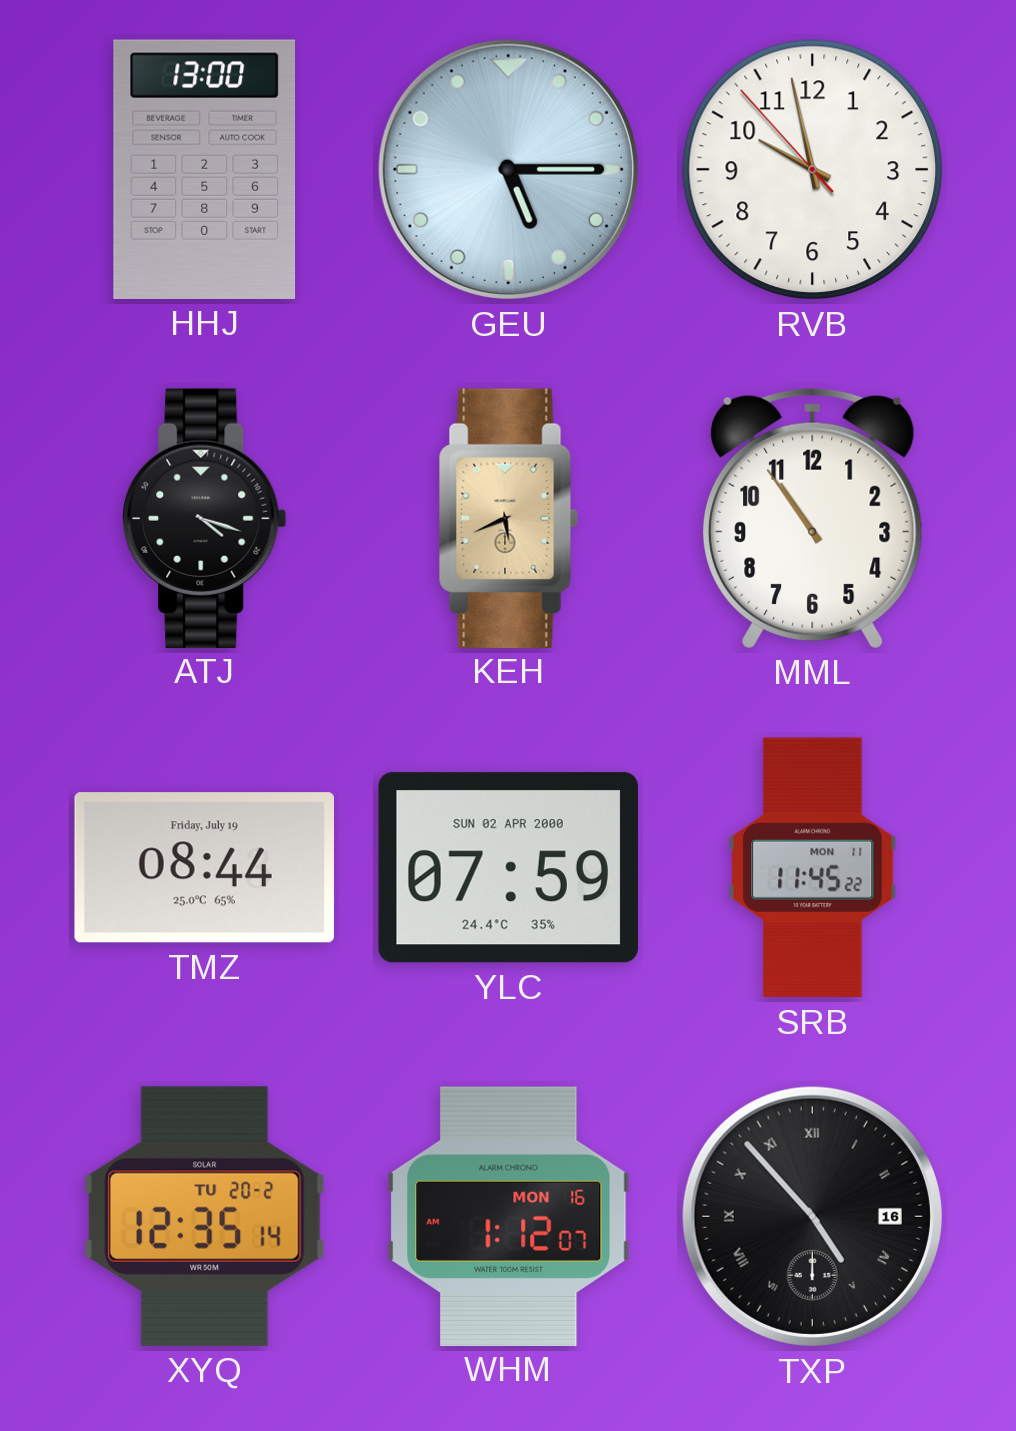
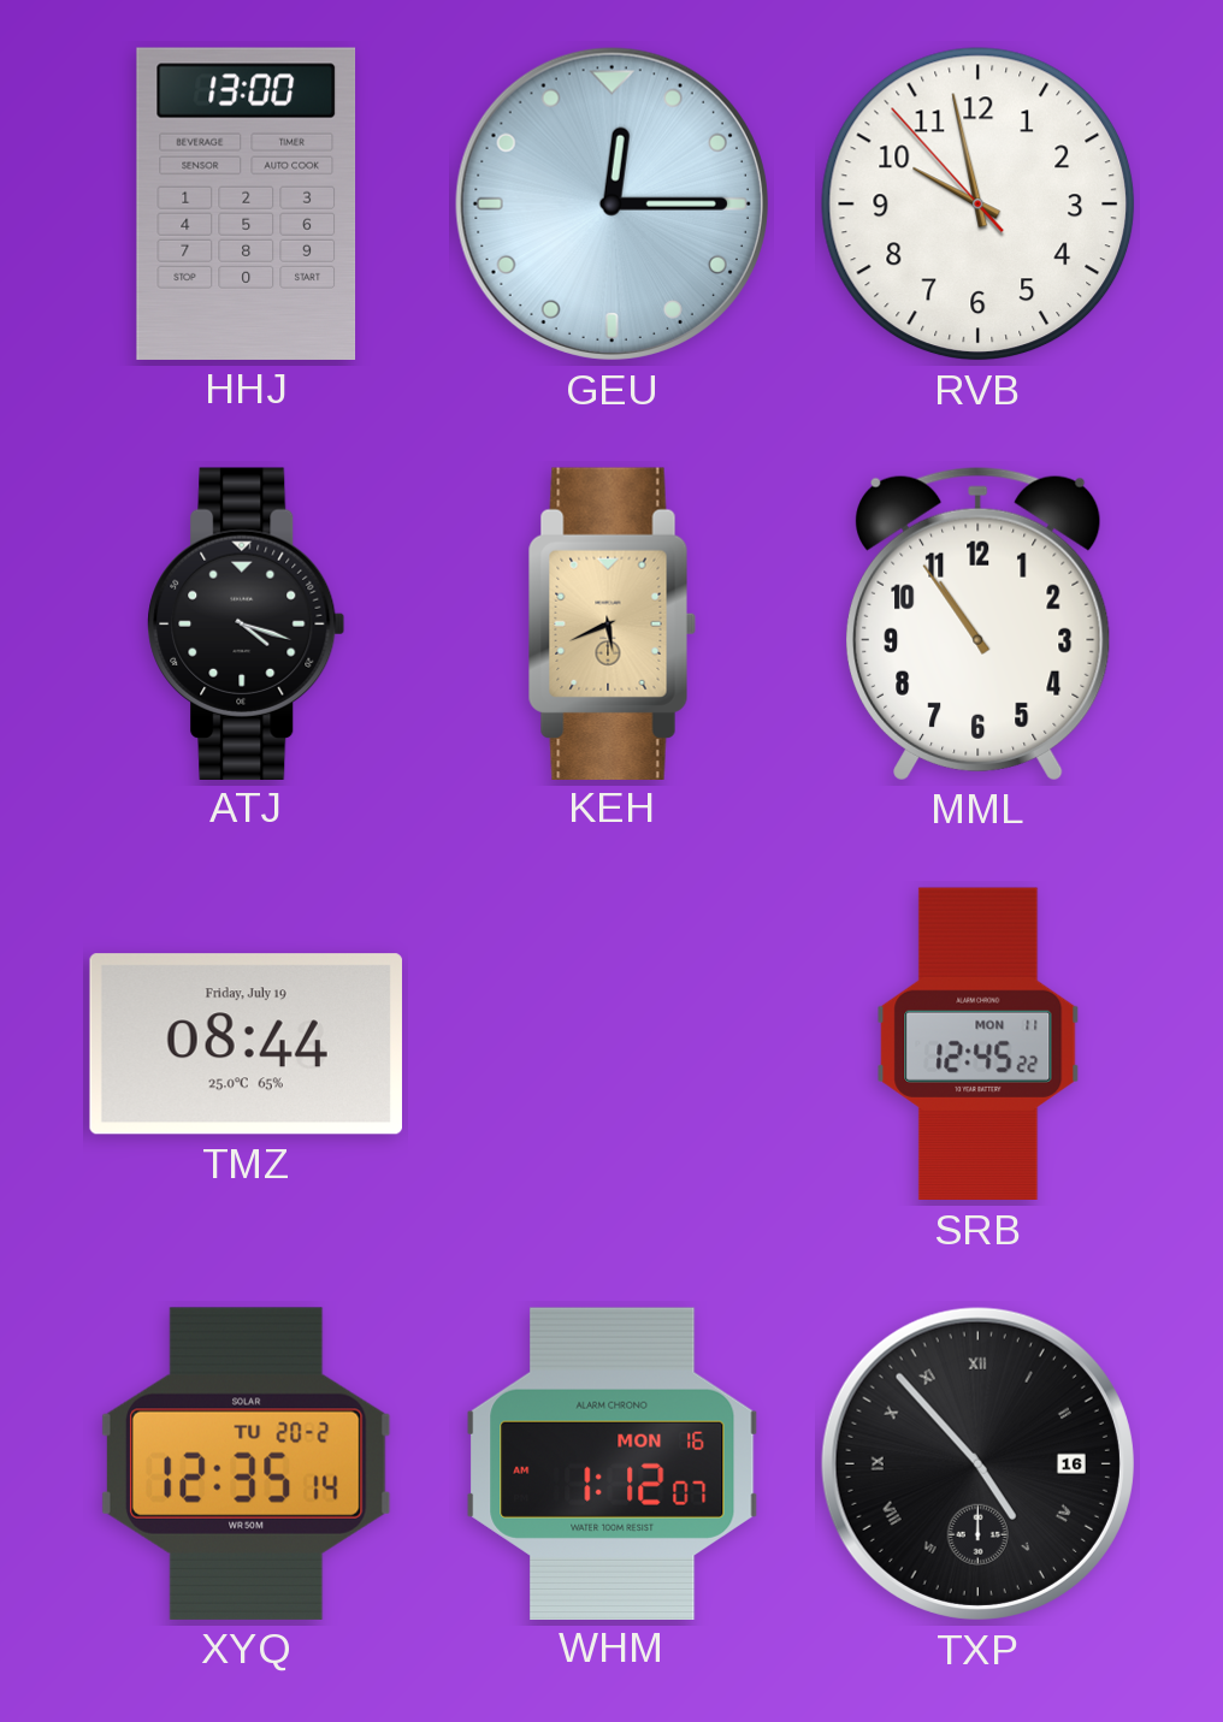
GEU: 5:15 -> 12:15 (611, 203)
YLC: 07:59 -> none (508, 868)
SRB: 11:45 -> 12:45 (979, 1045)
